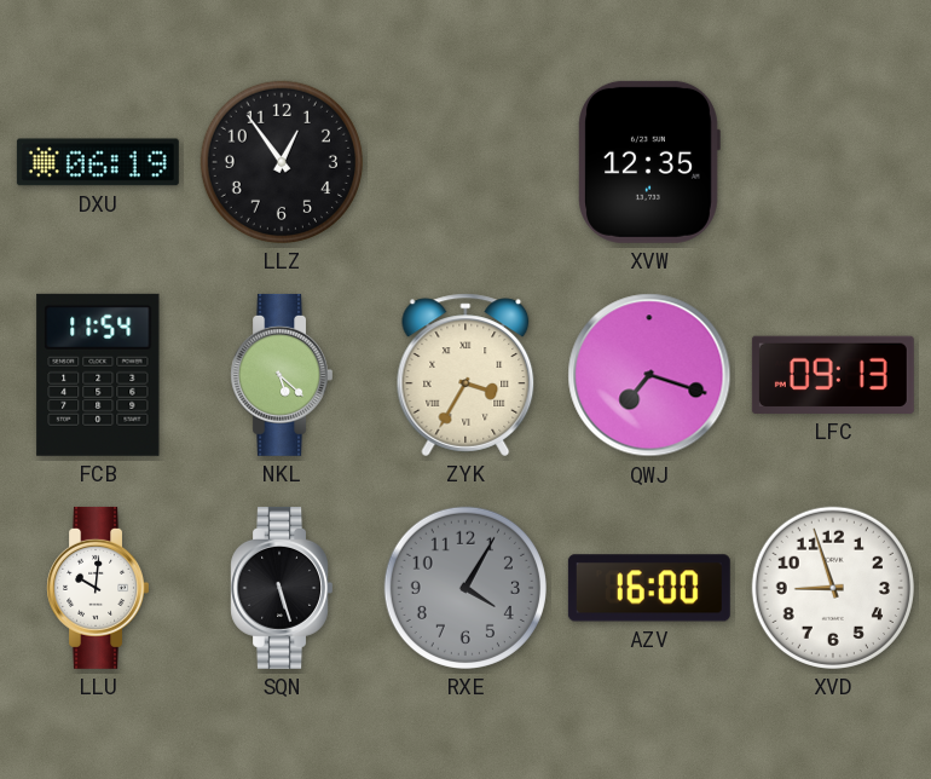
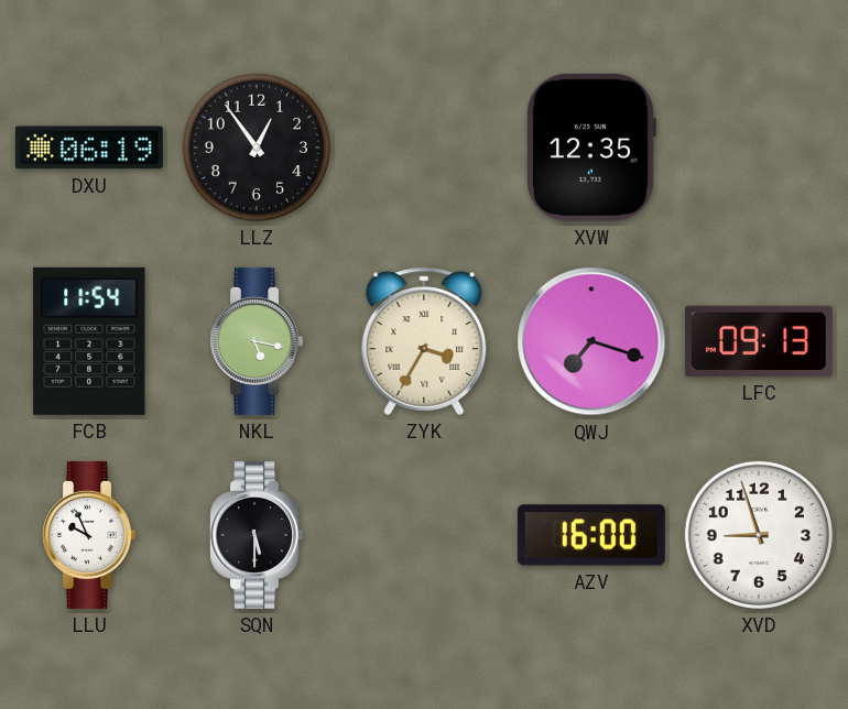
NKL: 5:22 -> 5:17 (256, 341)
LLU: 10:01 -> 9:56 (88, 535)
SQN: 5:27 -> 5:30 (256, 535)
RXE: 4:05 -> none (465, 588)
